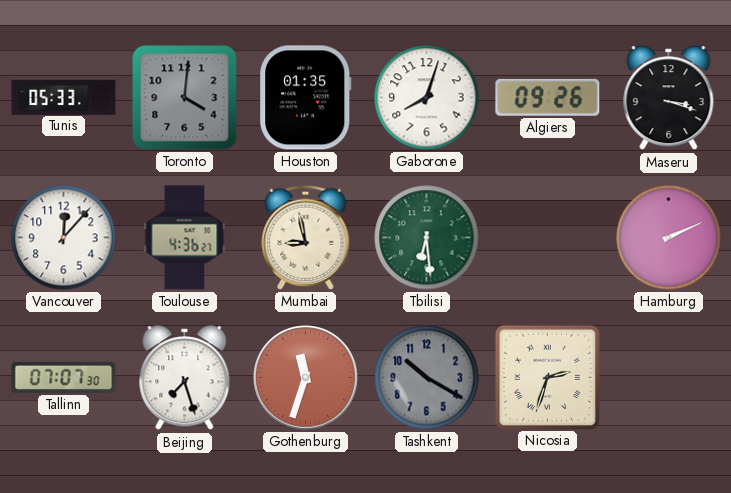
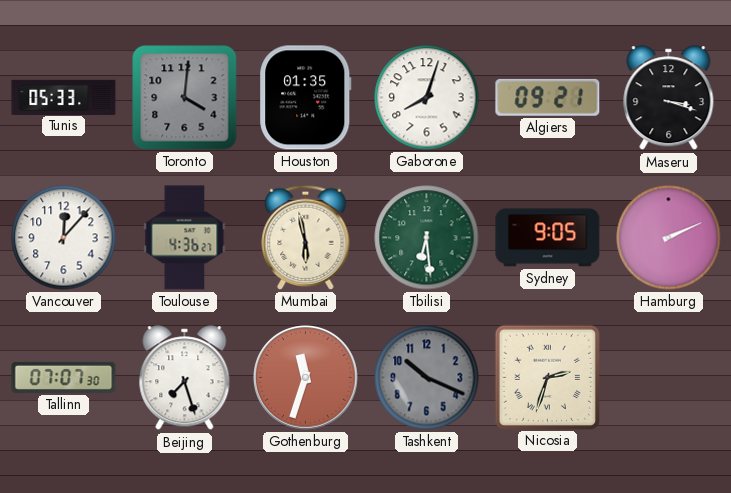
Algiers: 09:26 -> 09:21 (548, 97)
Mumbai: 8:58 -> 5:58 (306, 237)
Sydney: none -> 9:05 (548, 238)
Tashkent: 10:20 -> 10:19 (427, 378)
